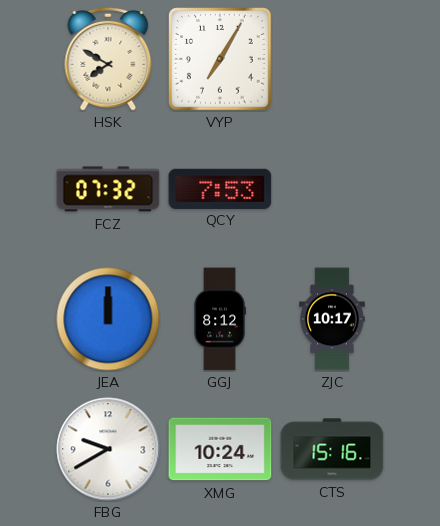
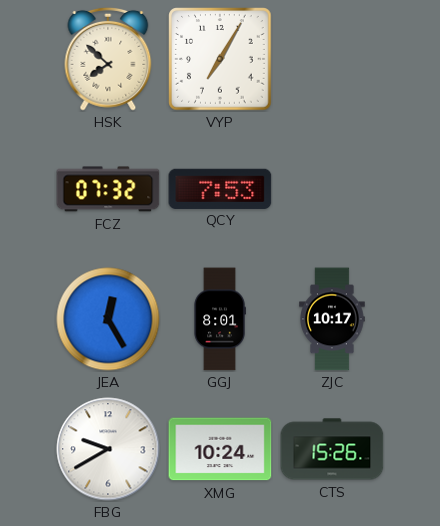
HSK: 7:50 -> 7:52 (108, 59)
JEA: 12:00 -> 12:25 (108, 319)
GGJ: 8:12 -> 8:01 (220, 319)
CTS: 15:16 -> 15:26 (332, 449)
